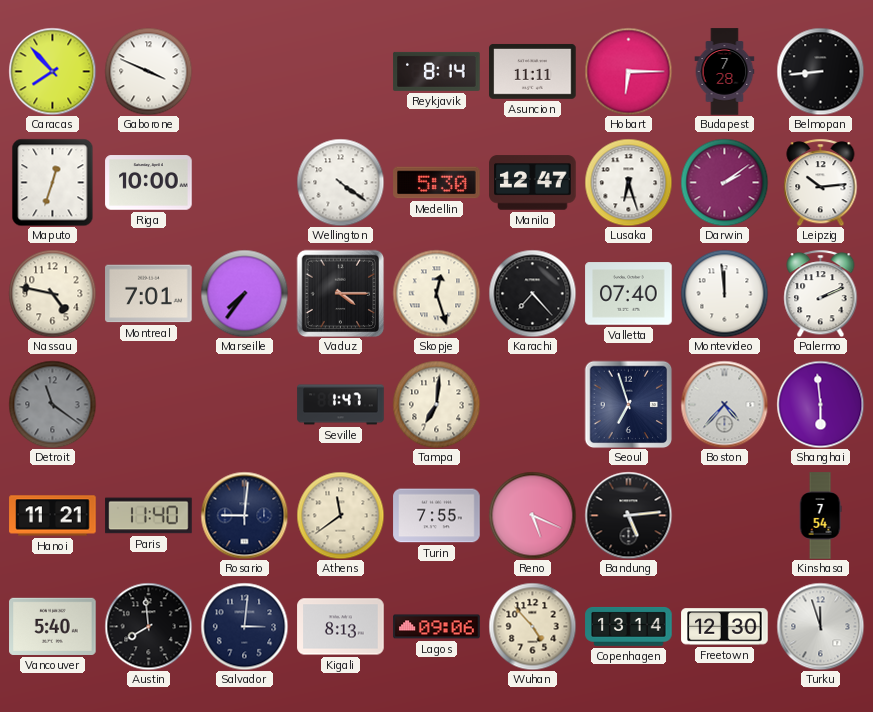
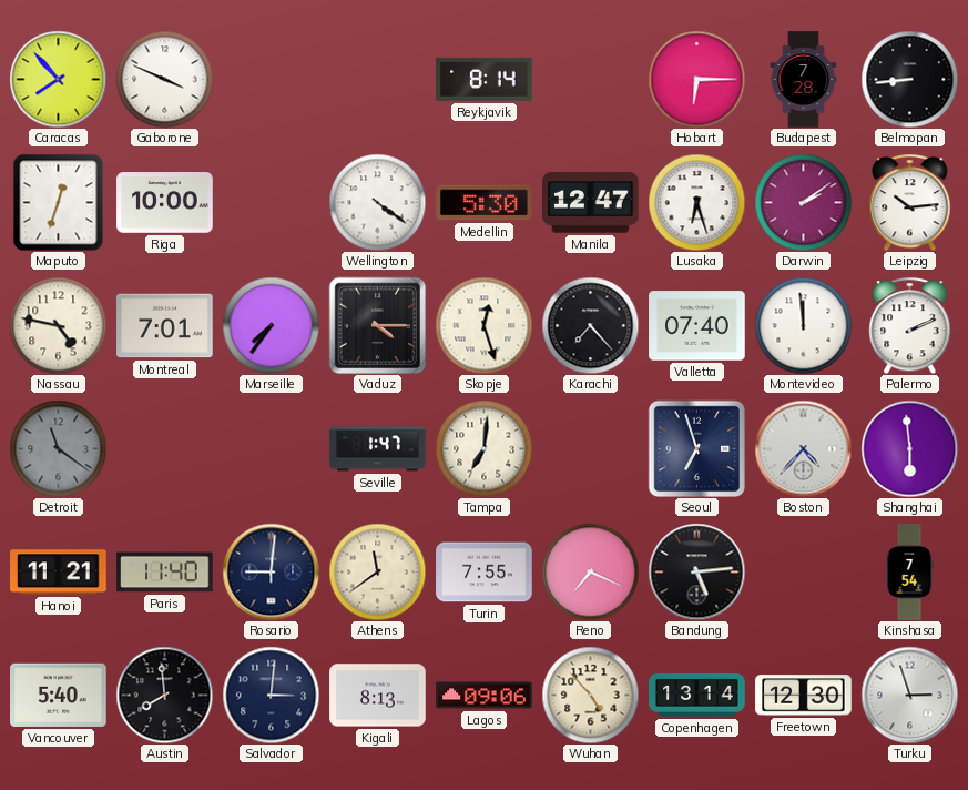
Asuncion: 11:11 -> none (533, 72)
Reno: 5:19 -> 7:19 (590, 571)
Turku: 11:57 -> 2:57 (909, 695)
